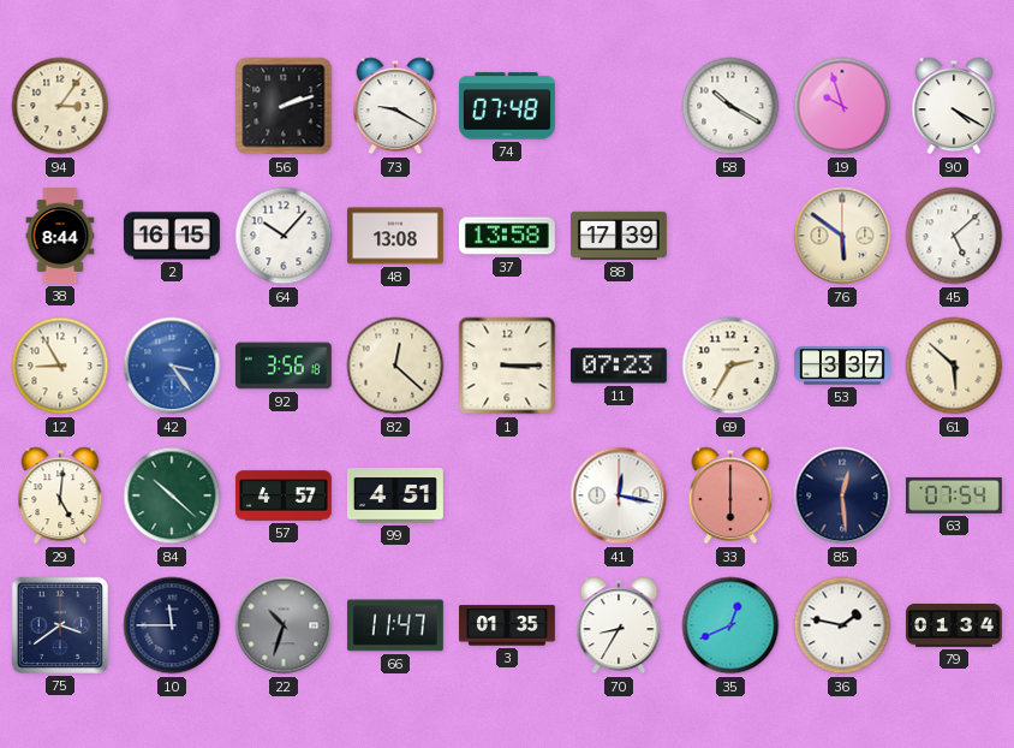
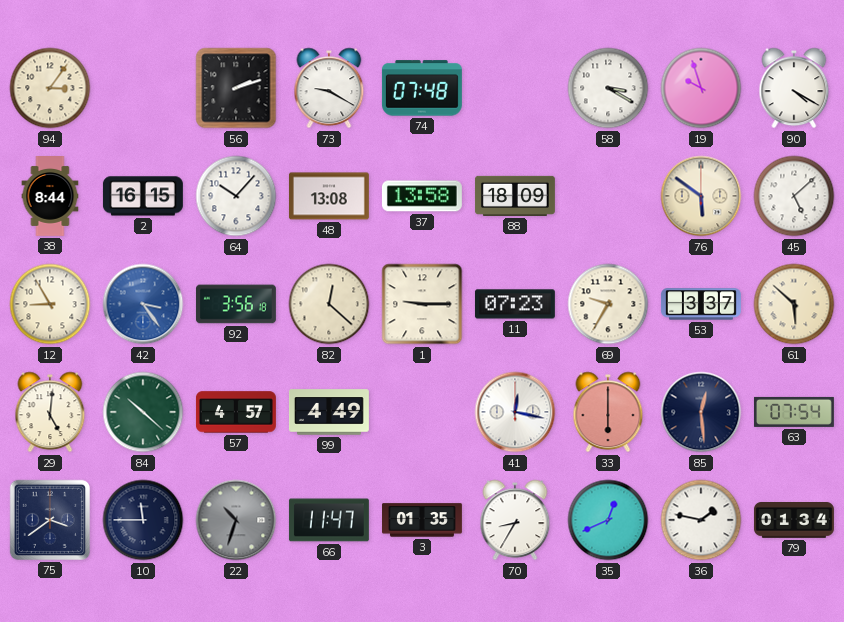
58: 10:20 -> 3:20 (608, 88)
88: 17:39 -> 18:09 (516, 196)
1: 3:15 -> 9:15 (422, 304)
69: 2:35 -> 9:35 (608, 304)
99: 4:51 -> 4:49 (329, 412)
